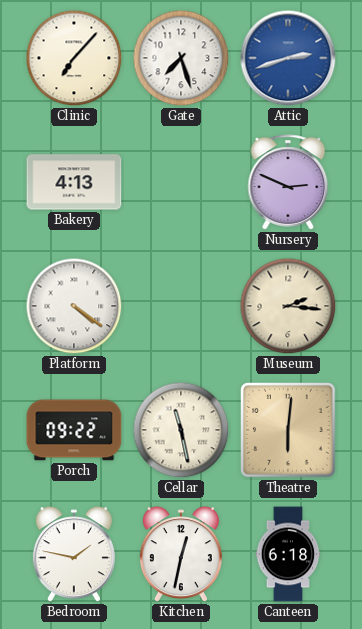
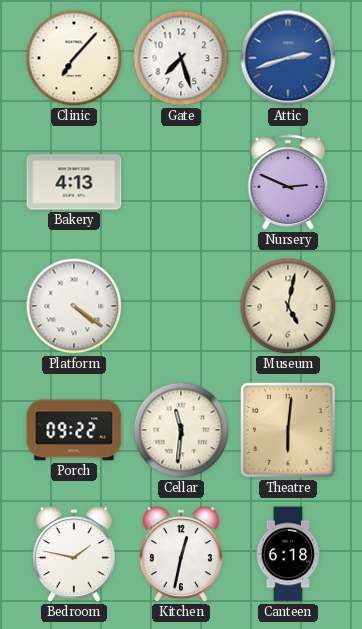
Museum: 2:16 -> 5:02 (288, 306)
Cellar: 11:28 -> 11:31 (181, 430)
